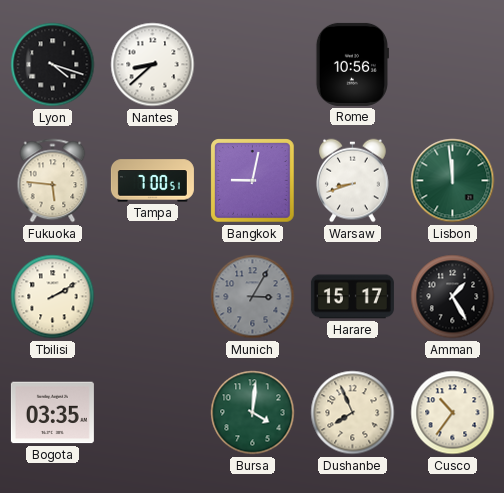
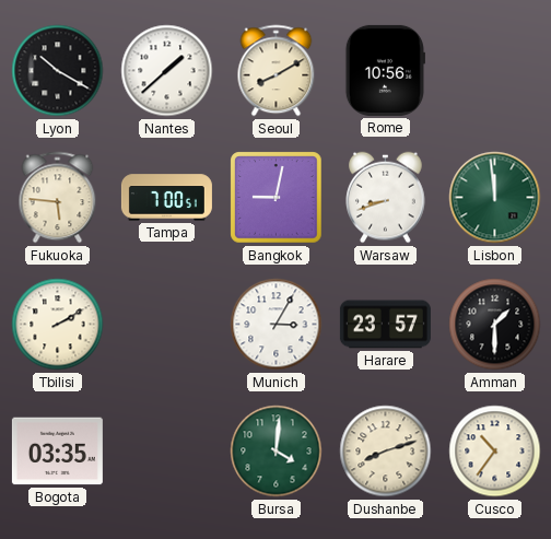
Lyon: 4:18 -> 10:20 (58, 71)
Nantes: 8:38 -> 1:38 (167, 71)
Seoul: none -> 8:10 (277, 71)
Munich dial: grey -> white (277, 325)
Harare: 15:17 -> 23:57 (385, 325)
Amman: 1:25 -> 1:30 (495, 325)
Dushanbe: 7:56 -> 8:12 (386, 452)
